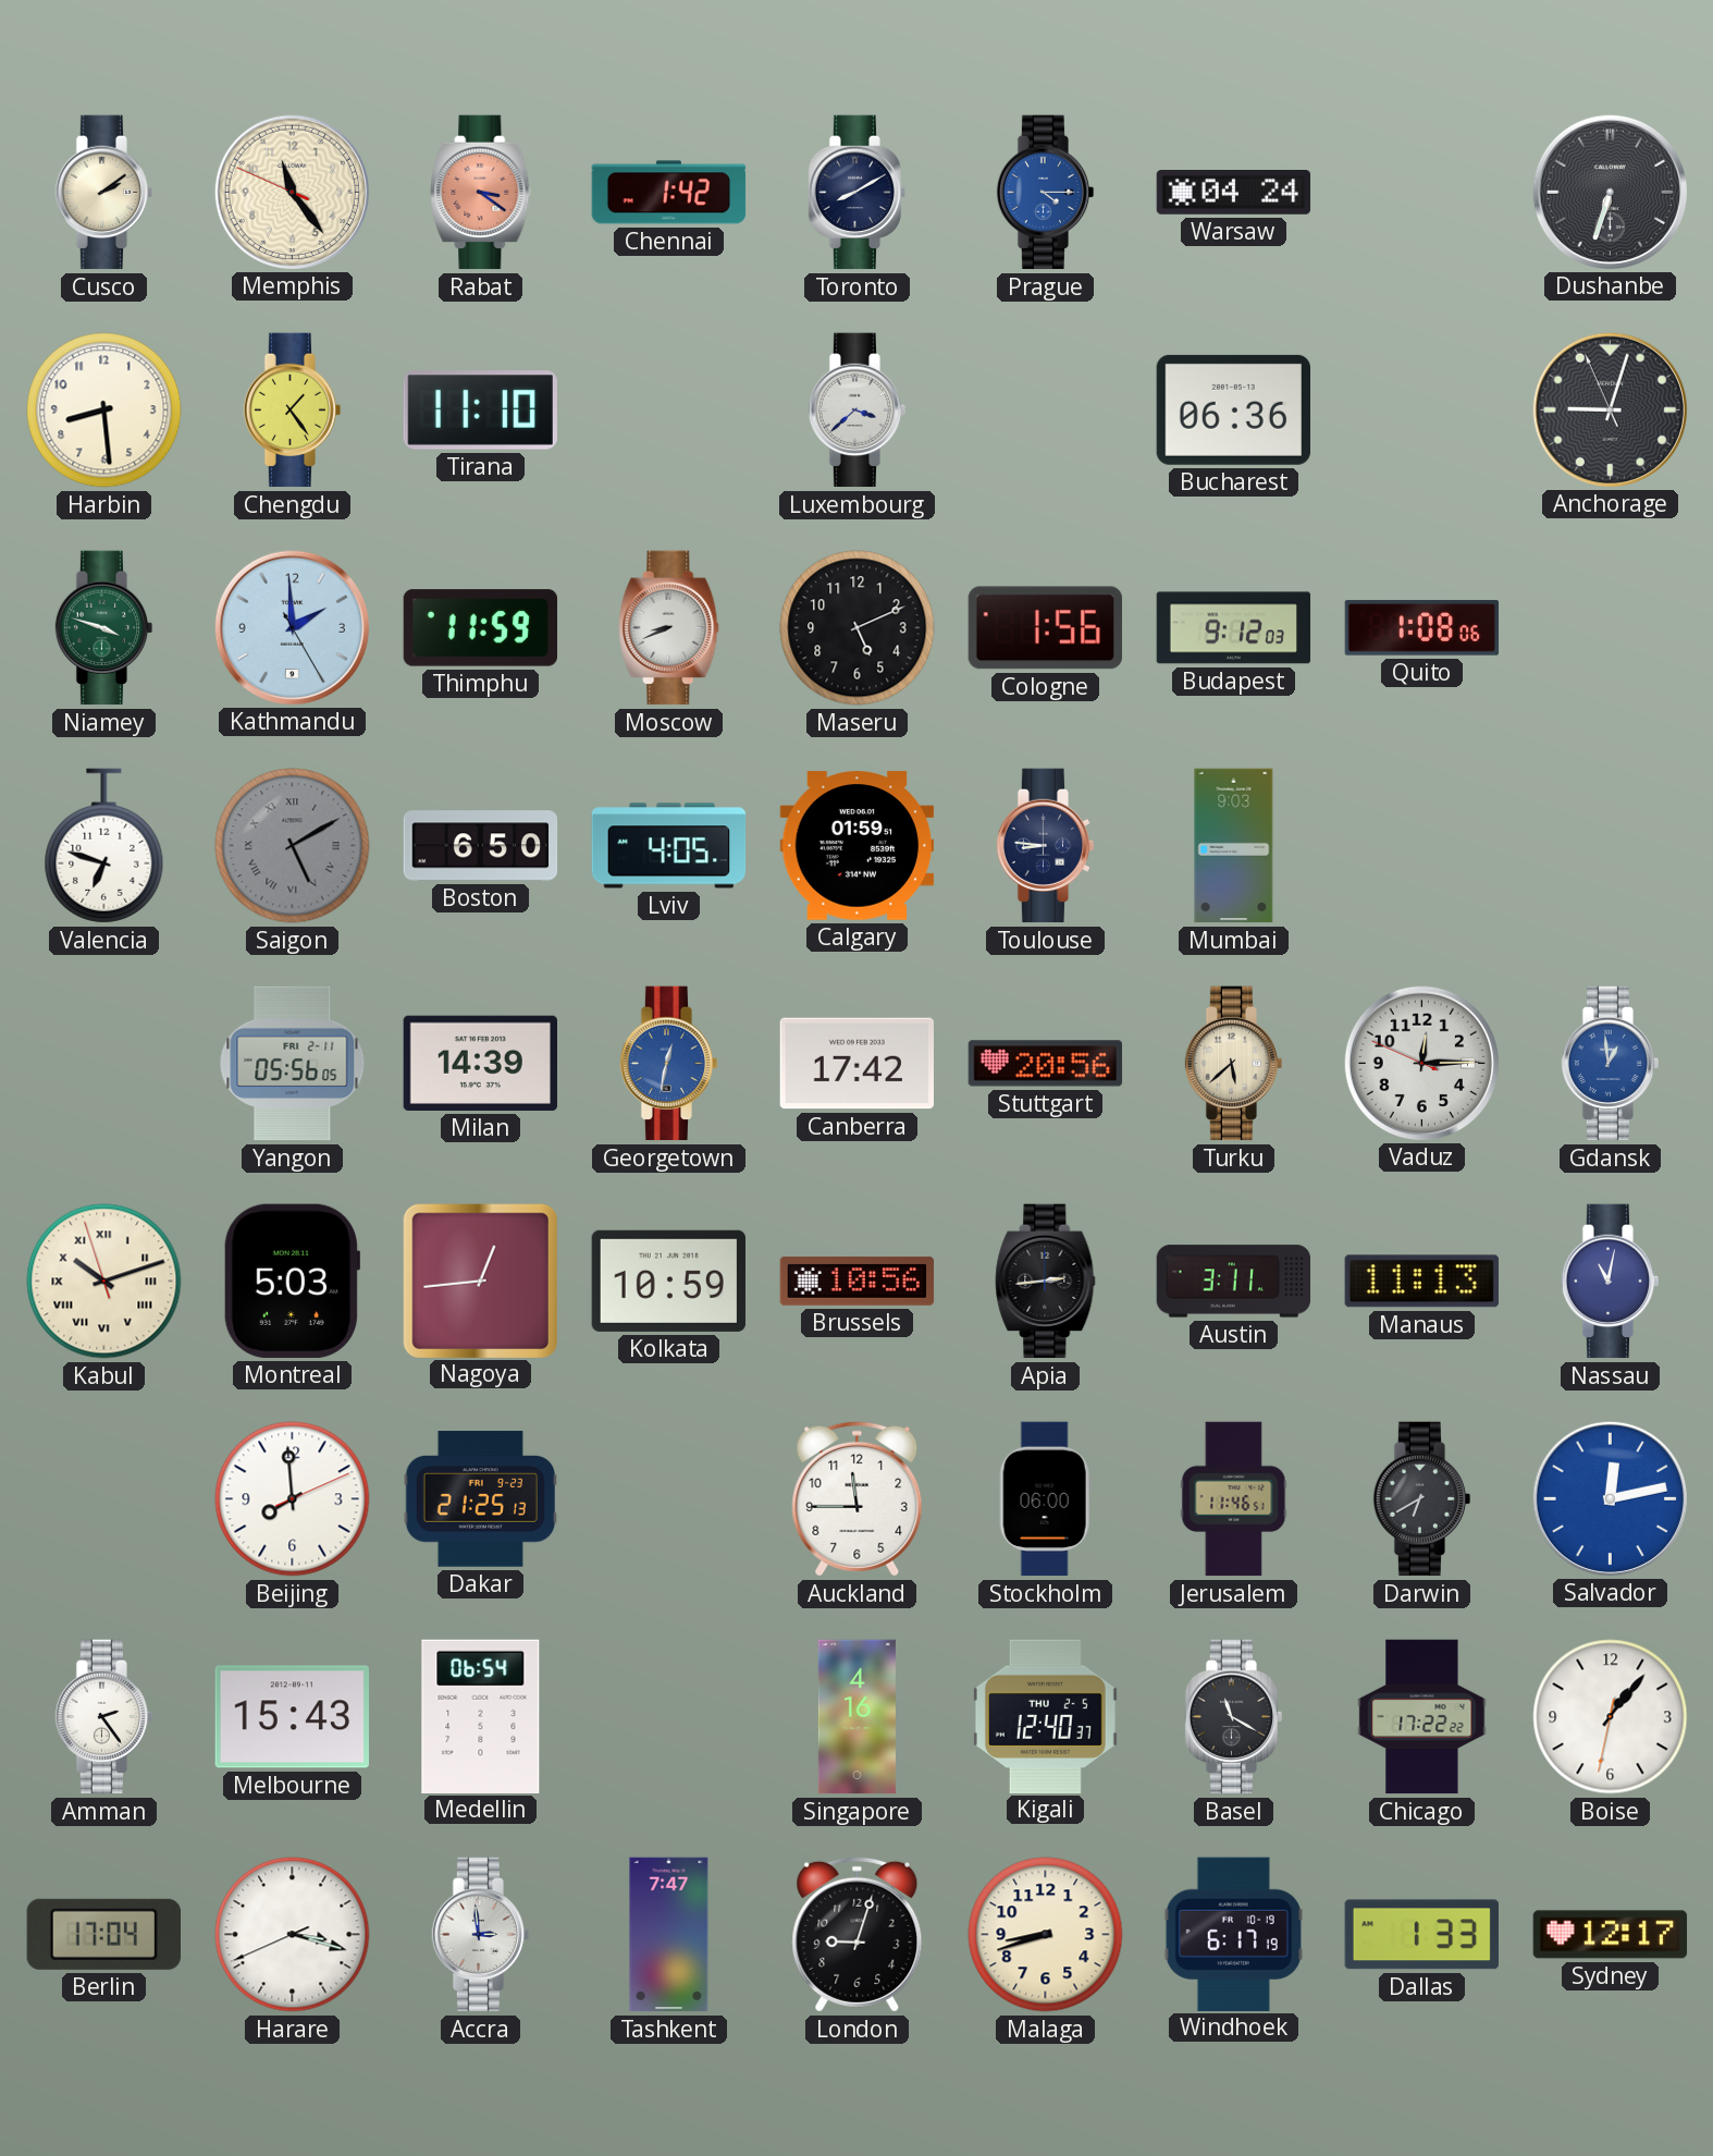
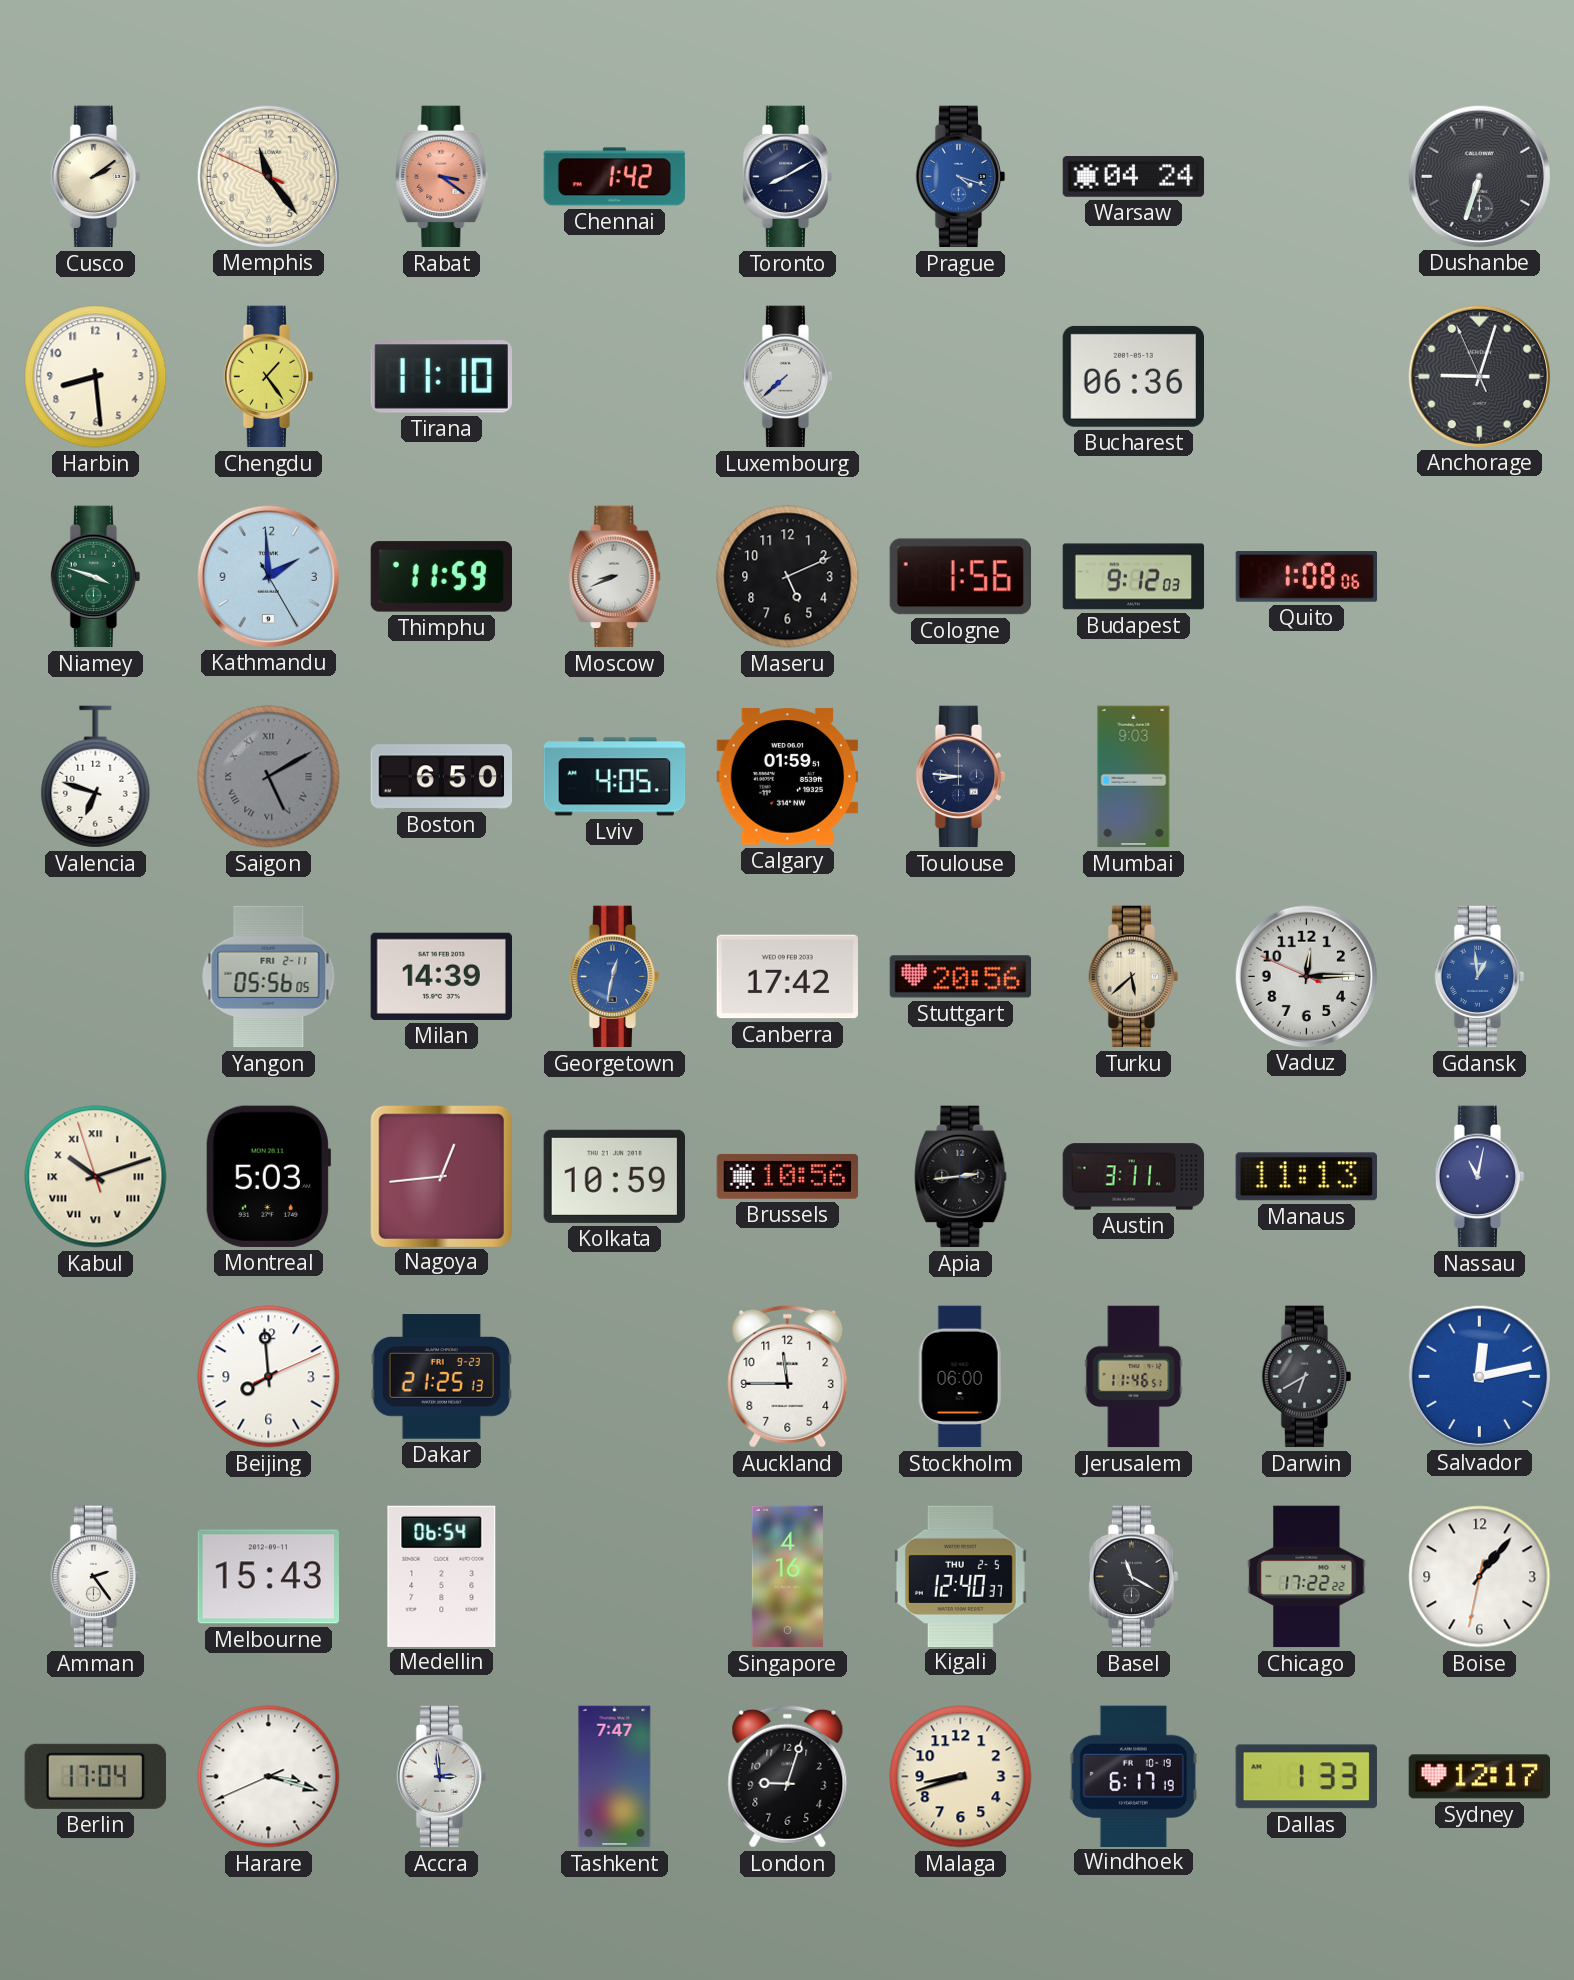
Prague: 4:15 -> 4:18 (961, 177)
Luxembourg: 3:38 -> 7:38 (788, 377)
